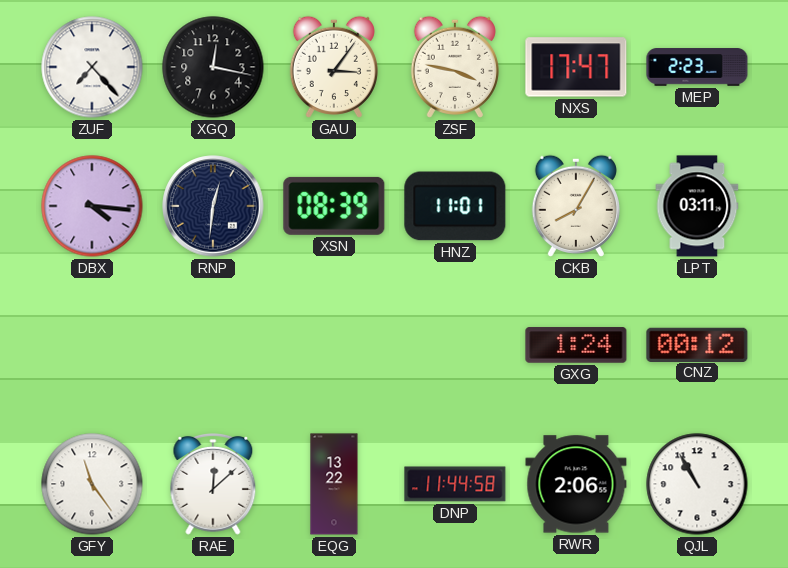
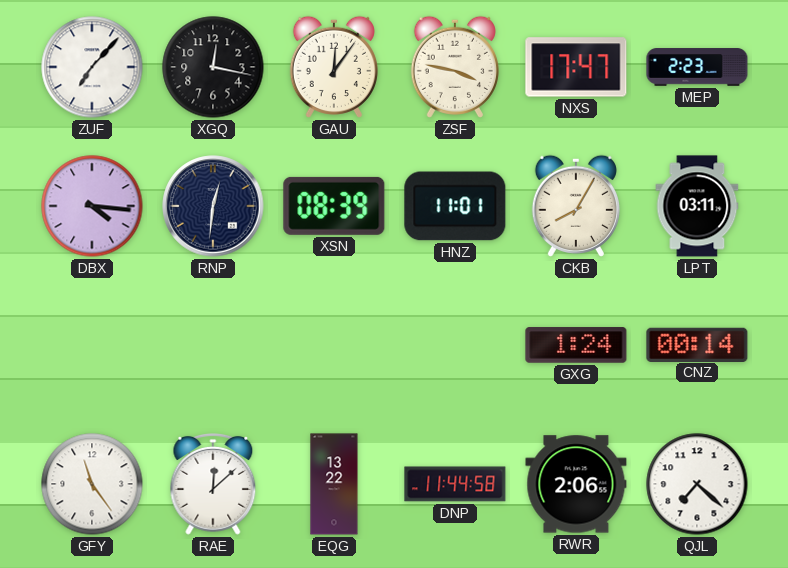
ZUF: 7:23 -> 7:07 (92, 67)
GAU: 3:06 -> 12:06 (334, 67)
CNZ: 00:12 -> 00:14 (697, 344)
QJL: 10:55 -> 7:22 (697, 484)
